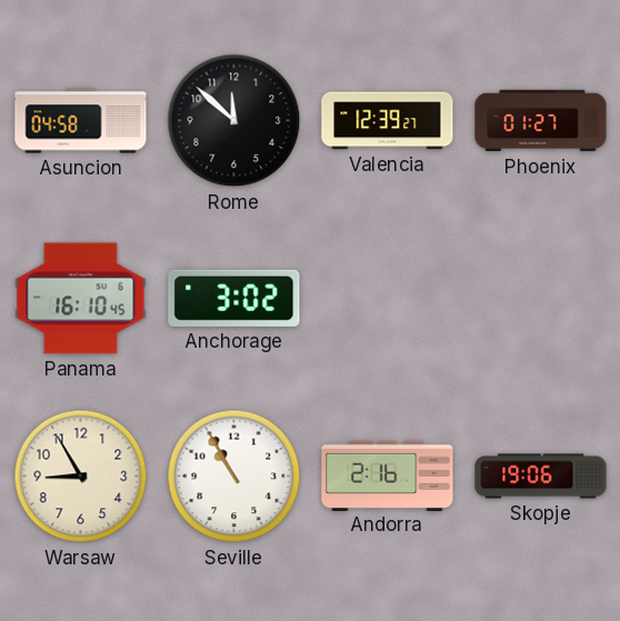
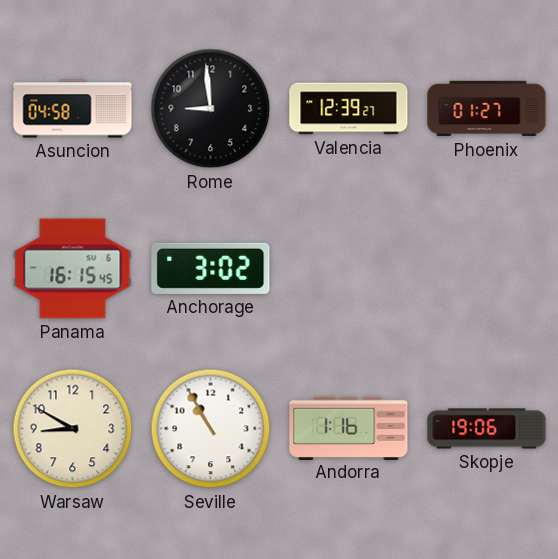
Rome: 11:52 -> 8:59 (211, 109)
Panama: 16:10 -> 16:15 (73, 269)
Warsaw: 8:55 -> 8:50 (73, 429)
Andorra: 2:16 -> 1:16 (349, 428)
